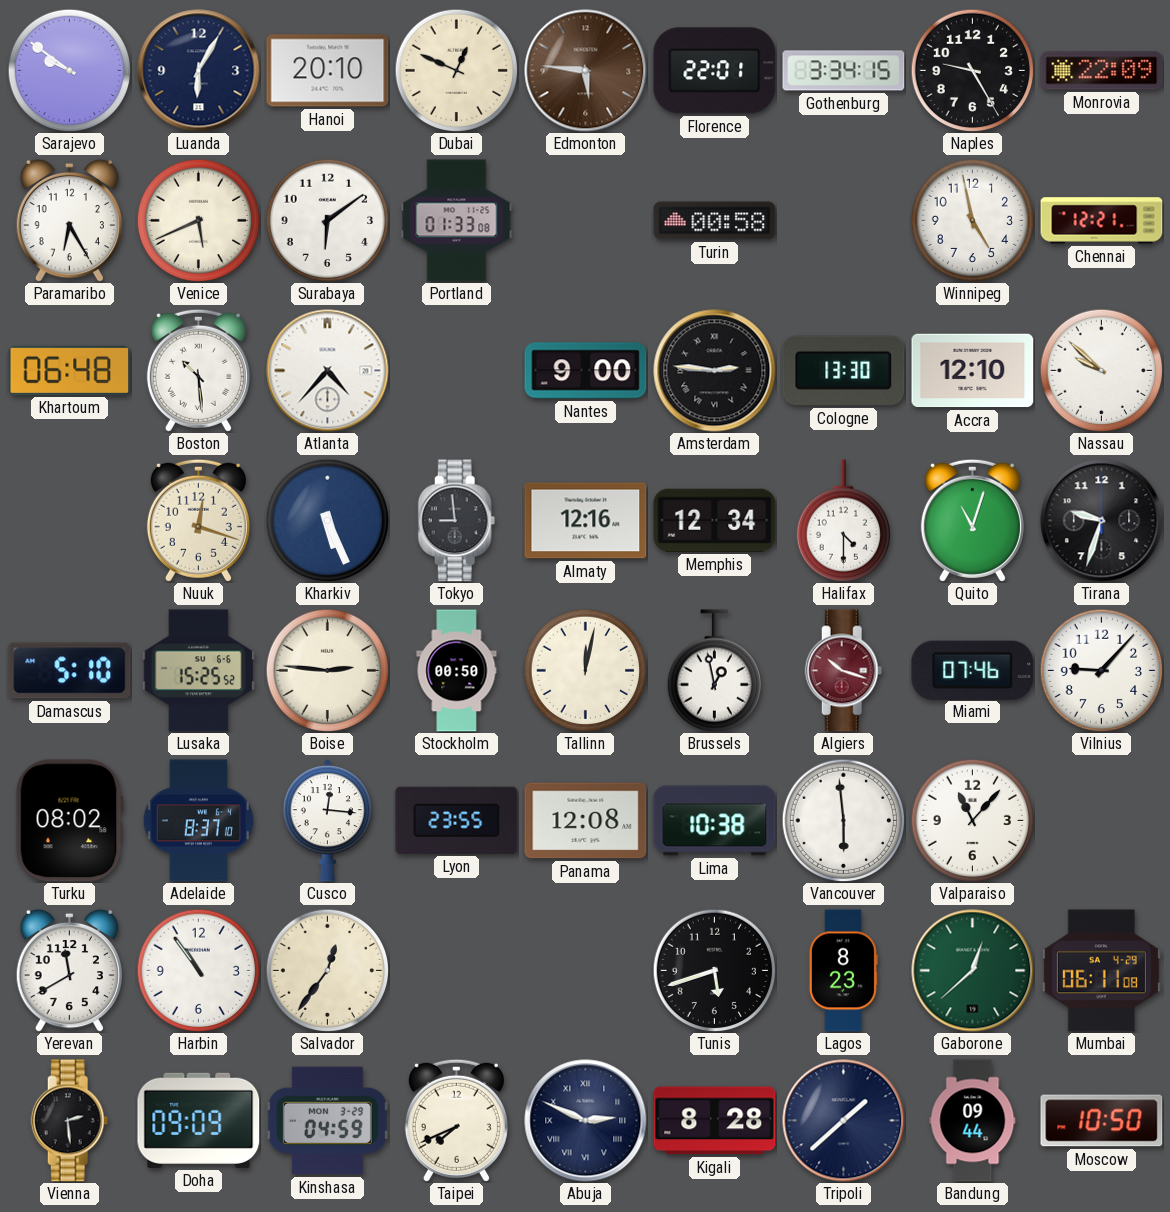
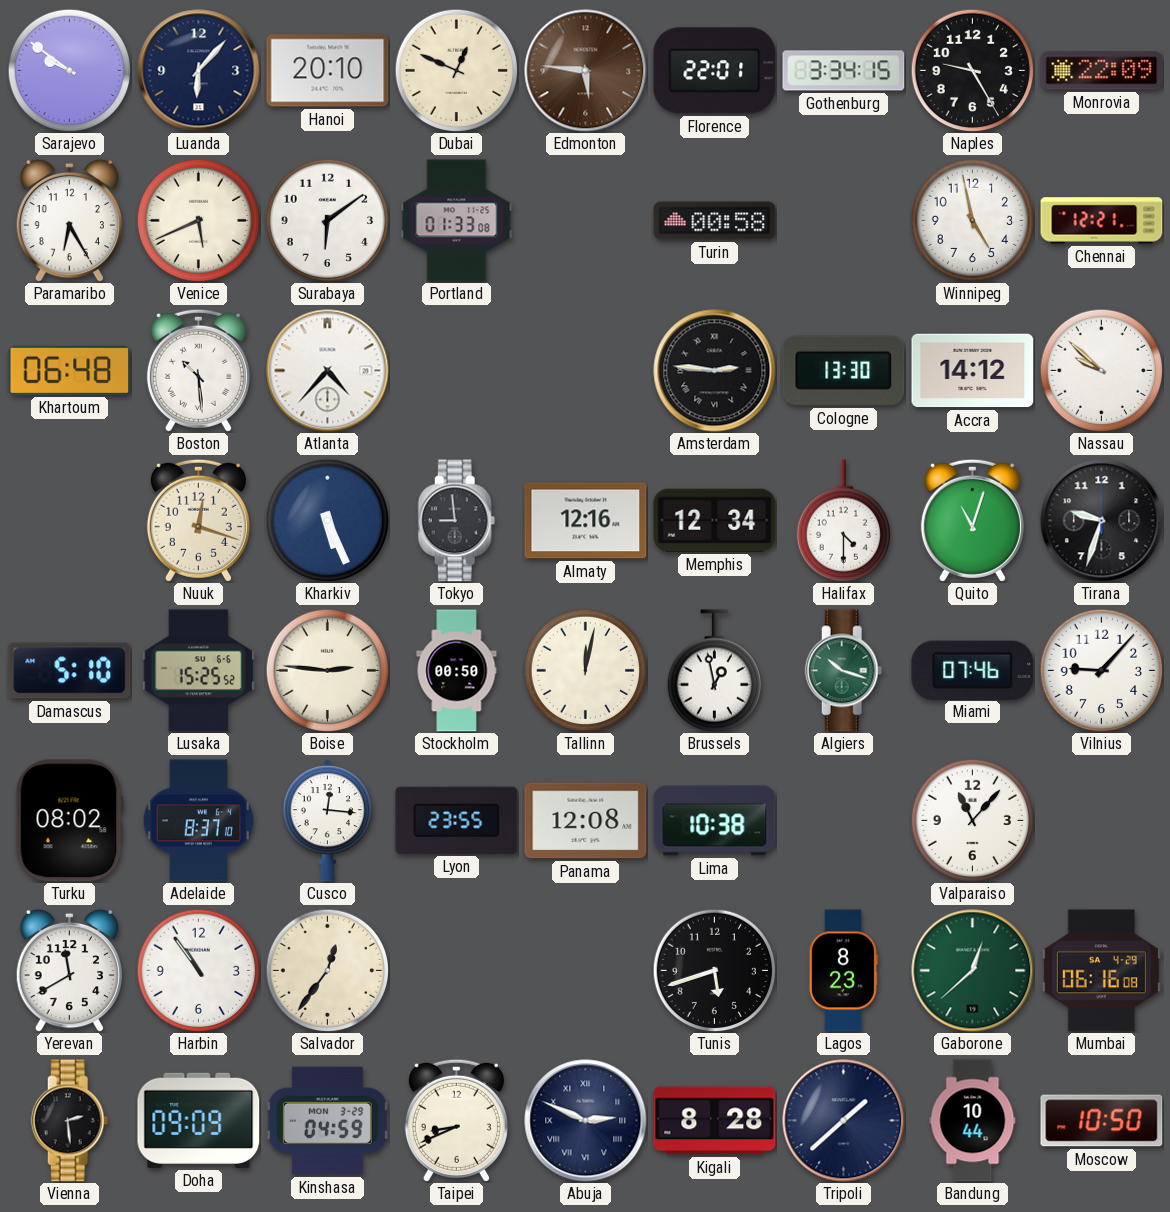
Luanda: 6:05 -> 6:07 (199, 71)
Nantes: 9:00 -> none (586, 371)
Accra: 12:10 -> 14:12 (973, 371)
Algiers dial: burgundy -> green (844, 671)
Vancouver: 5:59 -> none (843, 820)
Mumbai: 06:11 -> 06:16 (1101, 971)
Taipei: 7:41 -> 8:41 (456, 1120)
Bandung: 09:44 -> 10:44 (973, 1121)
